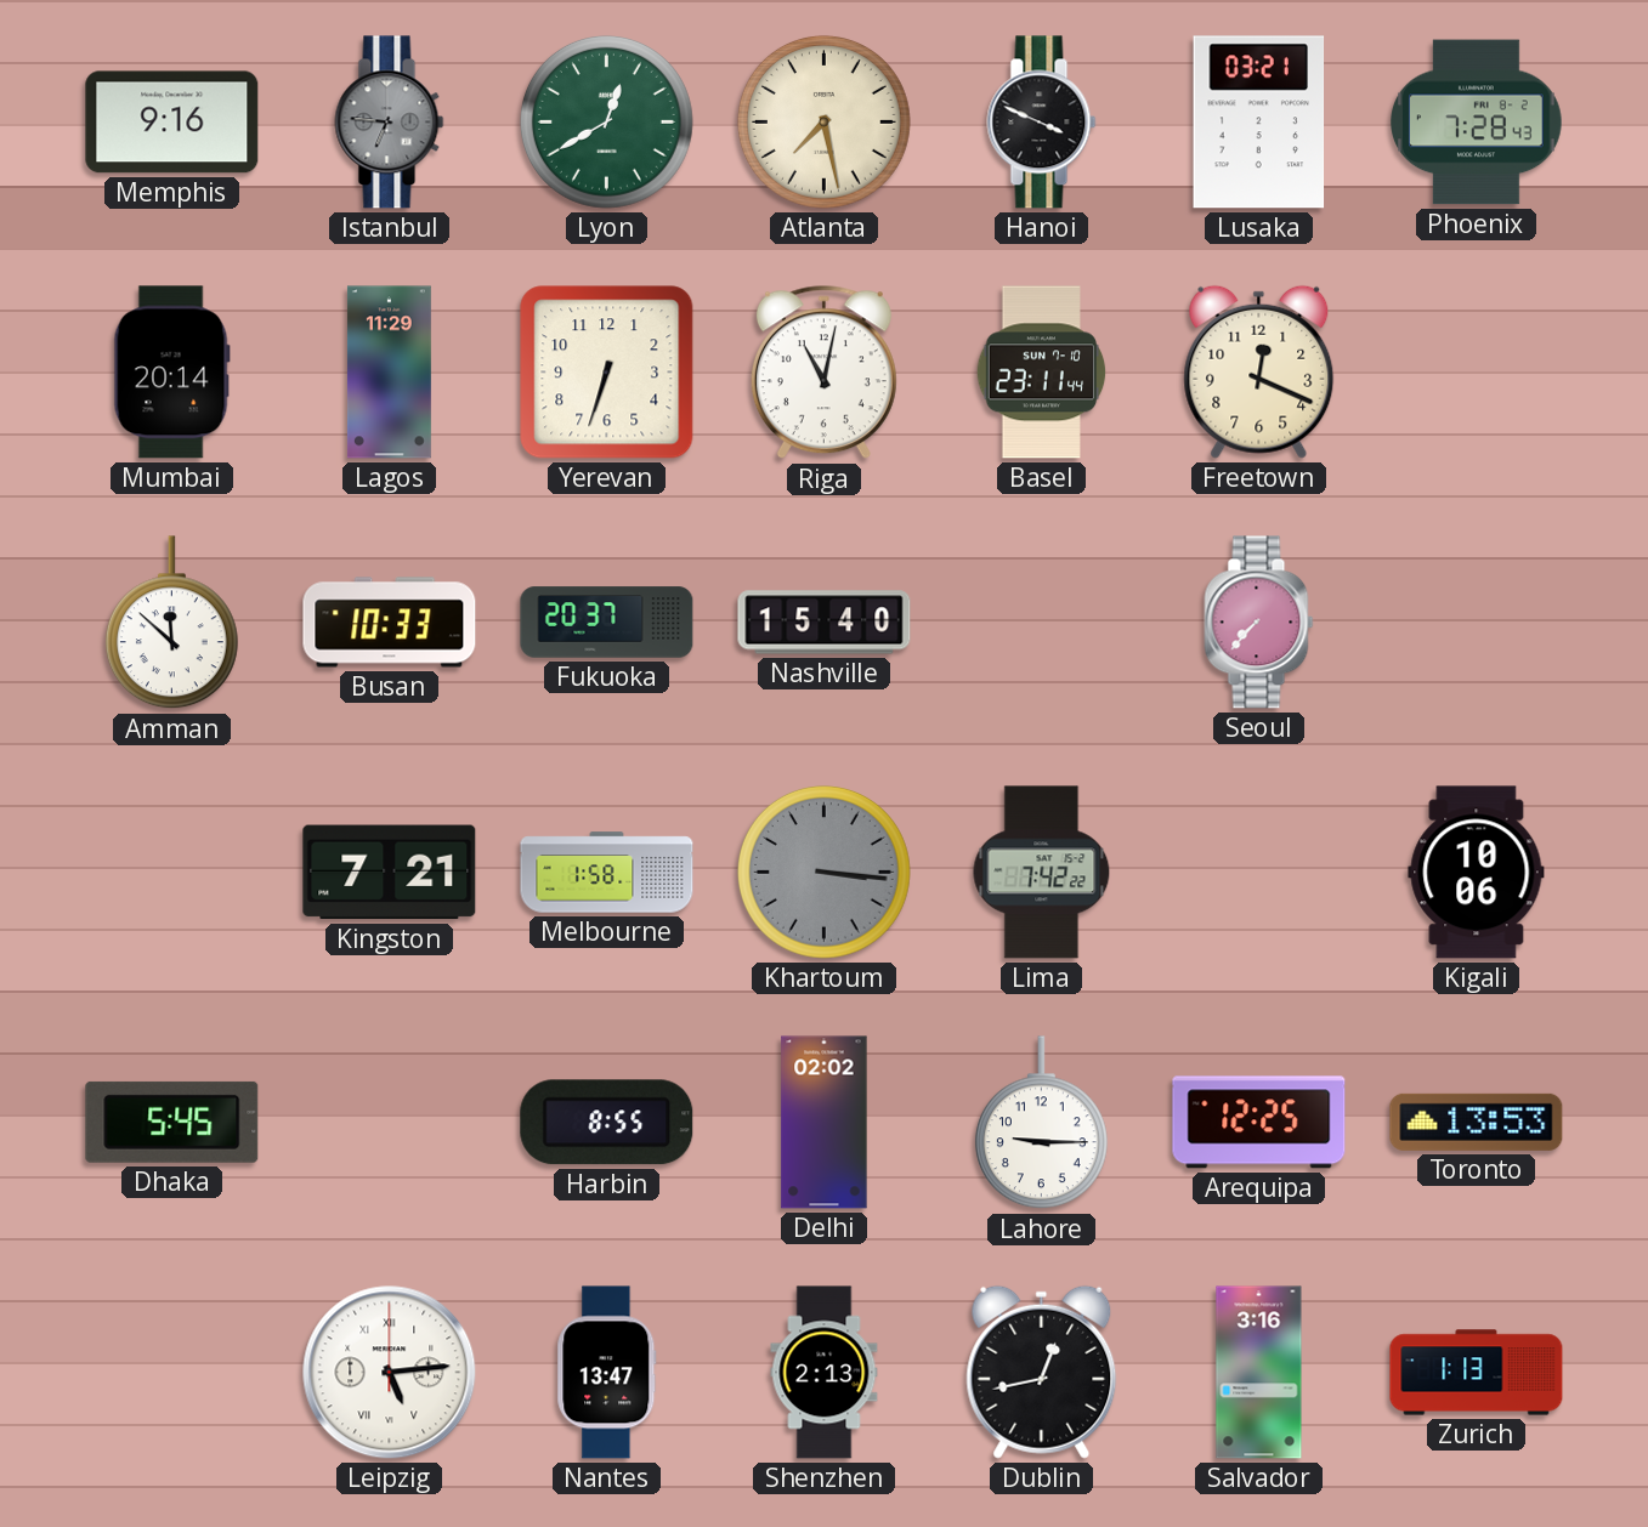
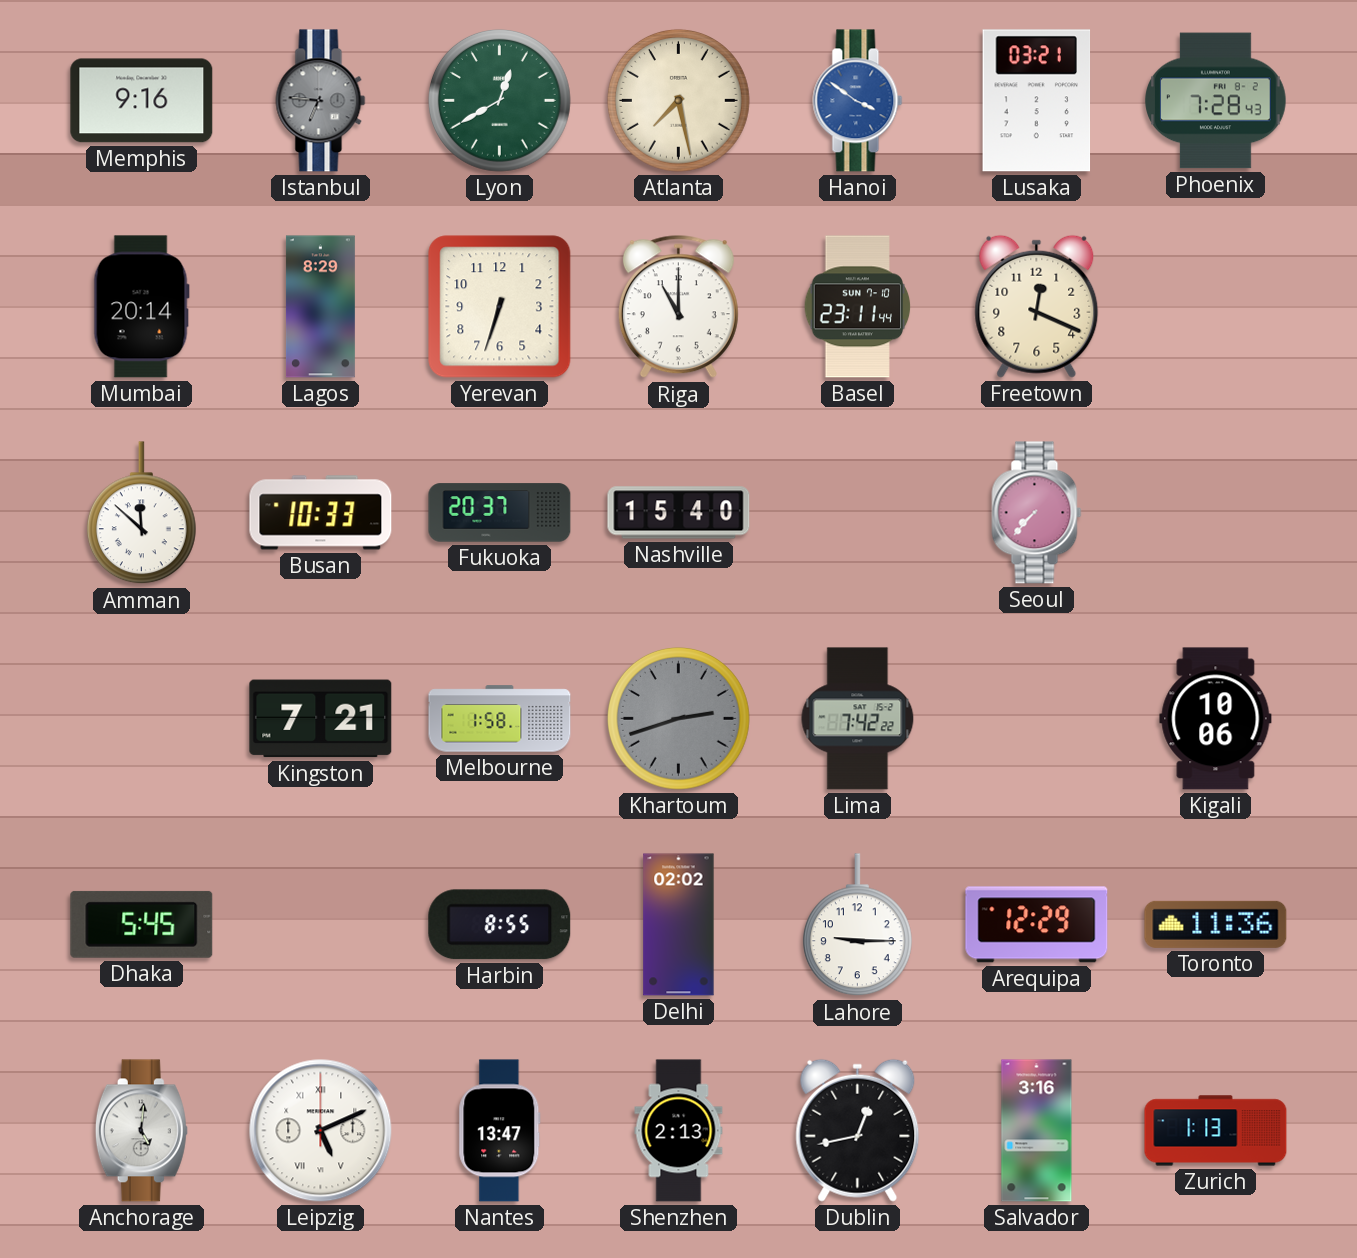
Hanoi: 3:49 -> 3:51 (858, 101)
Hanoi dial: black -> blue (858, 101)
Lagos: 11:29 -> 8:29 (320, 307)
Riga: 11:02 -> 11:00 (678, 307)
Khartoum: 3:16 -> 2:42 (678, 718)
Arequipa: 12:25 -> 12:29 (1037, 925)
Toronto: 13:53 -> 11:36 (1216, 924)
Anchorage: none -> 5:01 (141, 1131)
Leipzig: 5:14 -> 5:11 (321, 1131)
